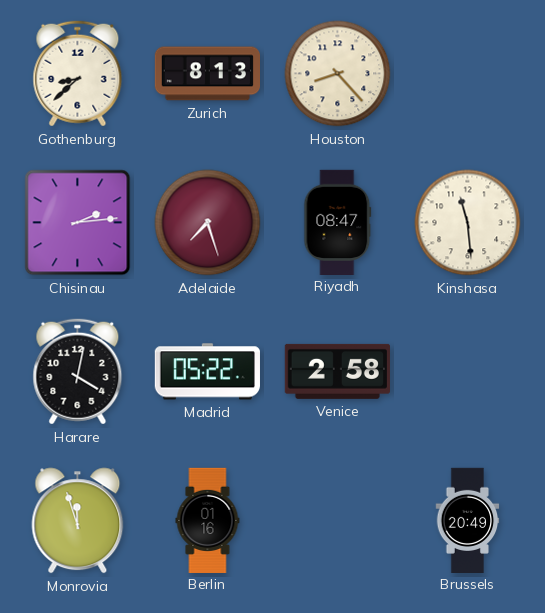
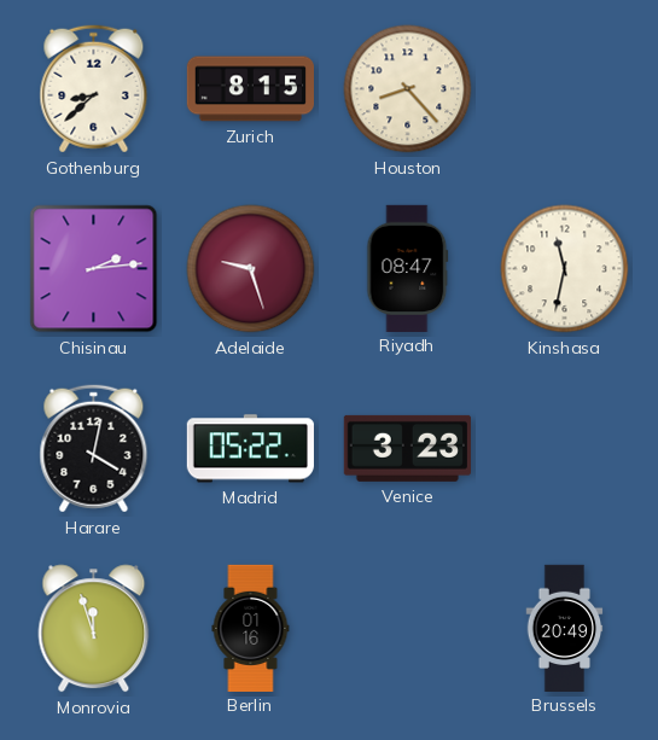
Zurich: 8:13 -> 8:15 (250, 89)
Adelaide: 7:27 -> 9:27 (251, 269)
Kinshasa: 11:29 -> 11:32 (565, 269)
Venice: 2:58 -> 3:23 (407, 448)
